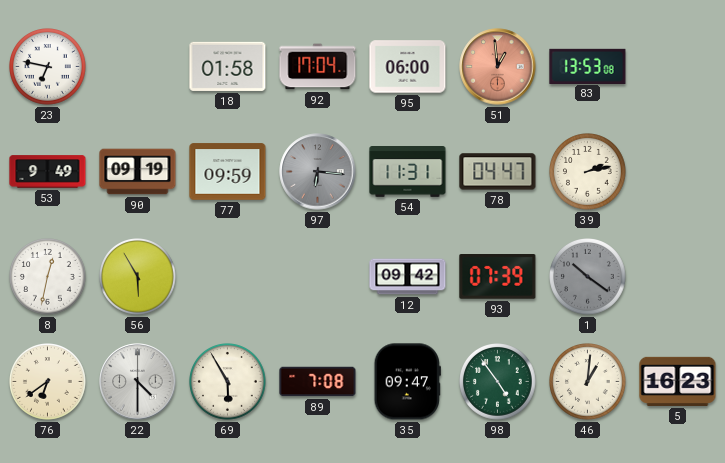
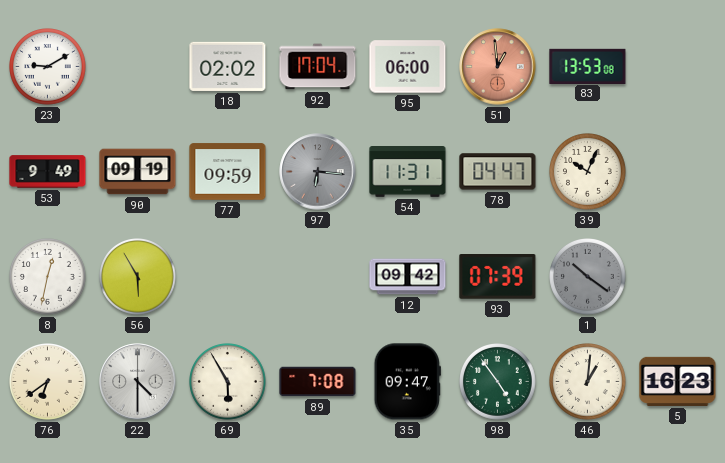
23: 6:47 -> 9:10 (48, 67)
18: 01:58 -> 02:02 (228, 66)
39: 2:13 -> 10:04 (588, 172)
